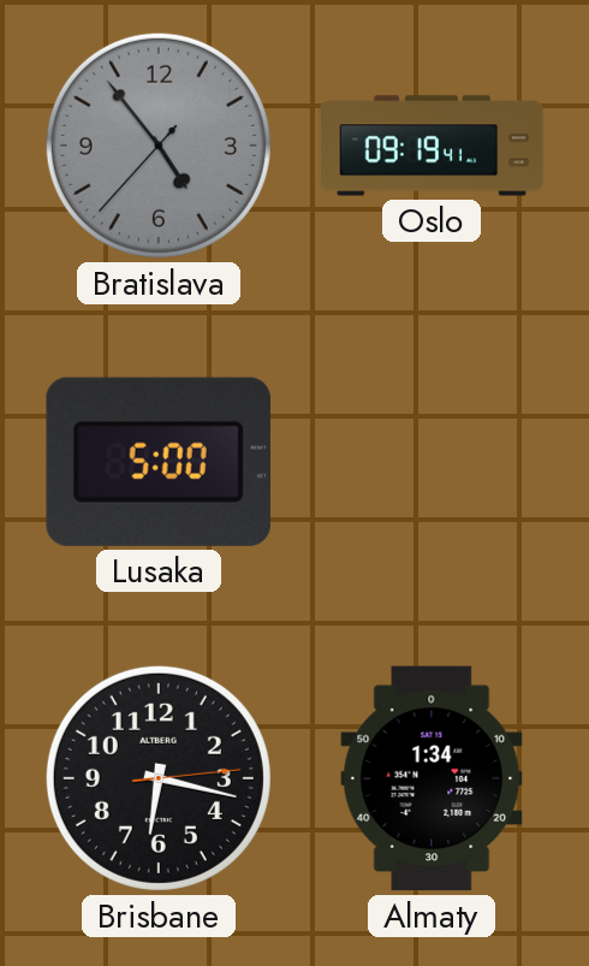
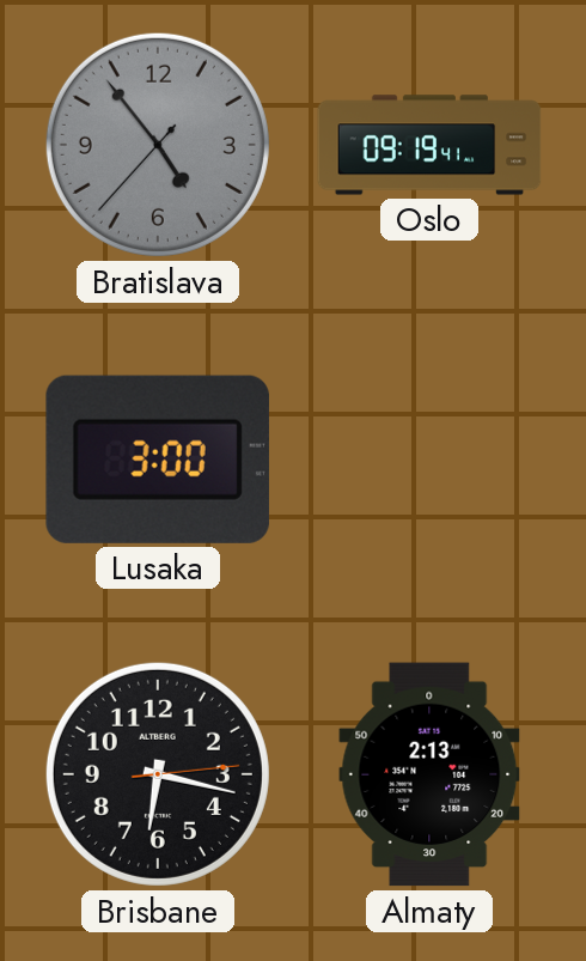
Lusaka: 5:00 -> 3:00 (158, 460)
Almaty: 1:34 -> 2:13 (429, 774)
